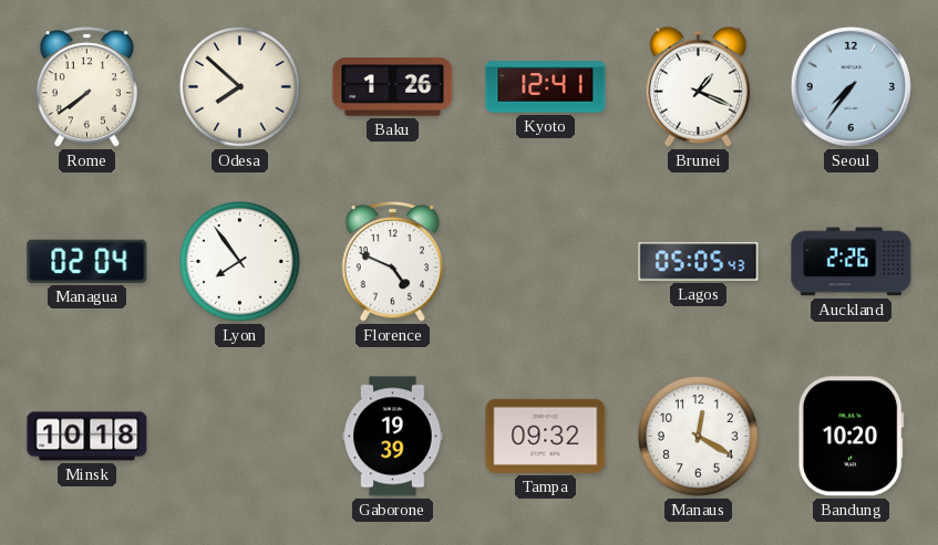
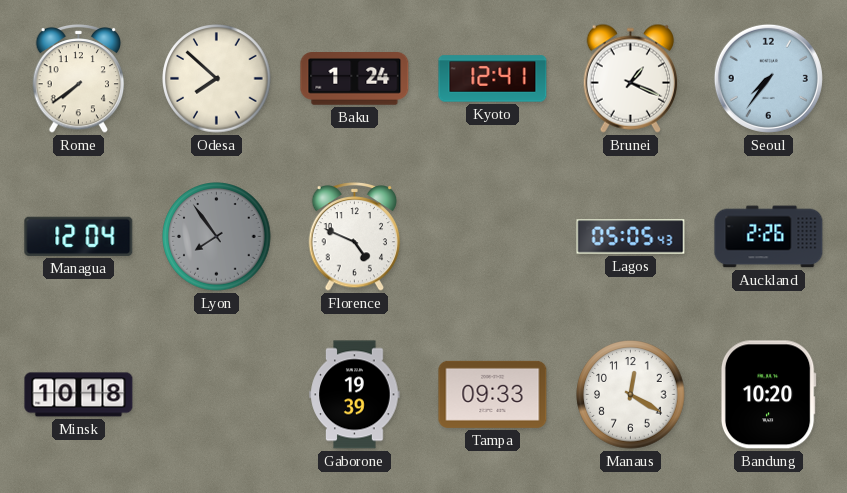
Baku: 1:26 -> 1:24 (355, 79)
Managua: 02:04 -> 12:04 (79, 236)
Lyon dial: white -> grey (217, 237)
Tampa: 09:32 -> 09:33 (493, 394)
